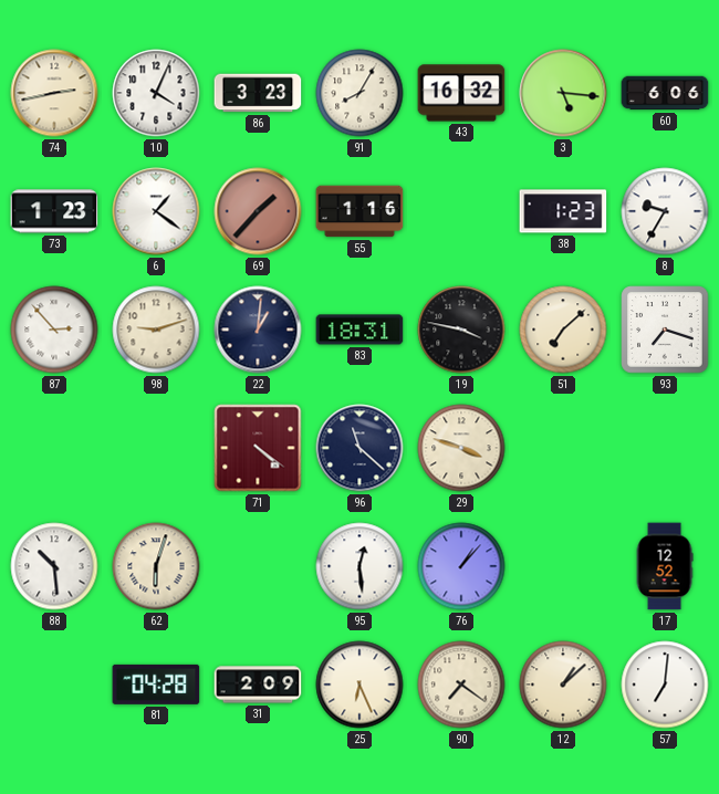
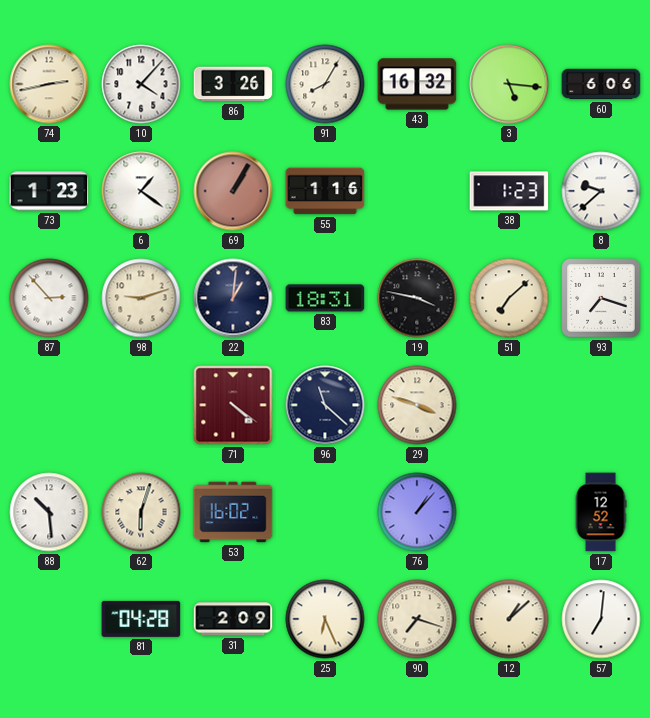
10: 4:04 -> 4:07 (141, 84)
86: 3:23 -> 3:26 (233, 84)
69: 1:37 -> 1:05 (233, 191)
8: 9:35 -> 9:38 (601, 191)
53: none -> 16:02 (233, 512)
95: 12:29 -> none (359, 566)
90: 7:21 -> 7:18 (417, 619)
